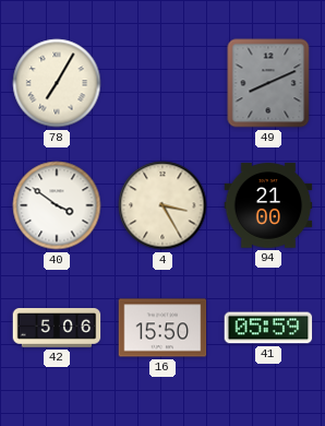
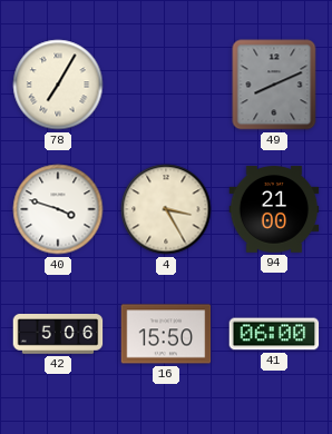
40: 3:51 -> 3:48 (58, 209)
41: 05:59 -> 06:00 (274, 334)
